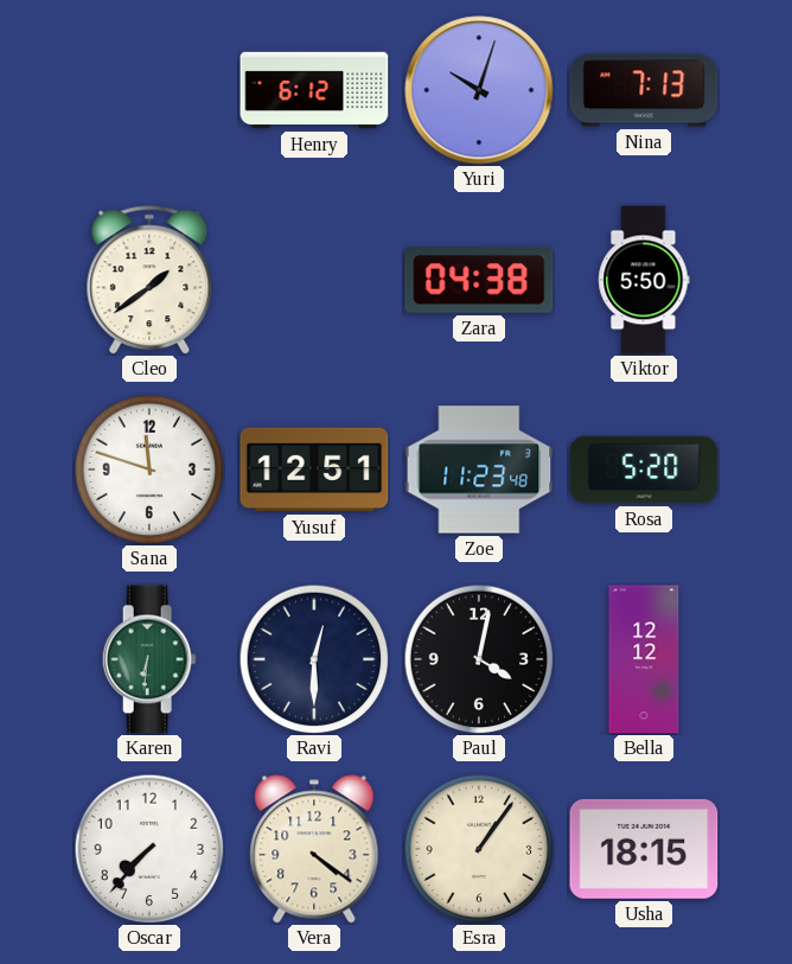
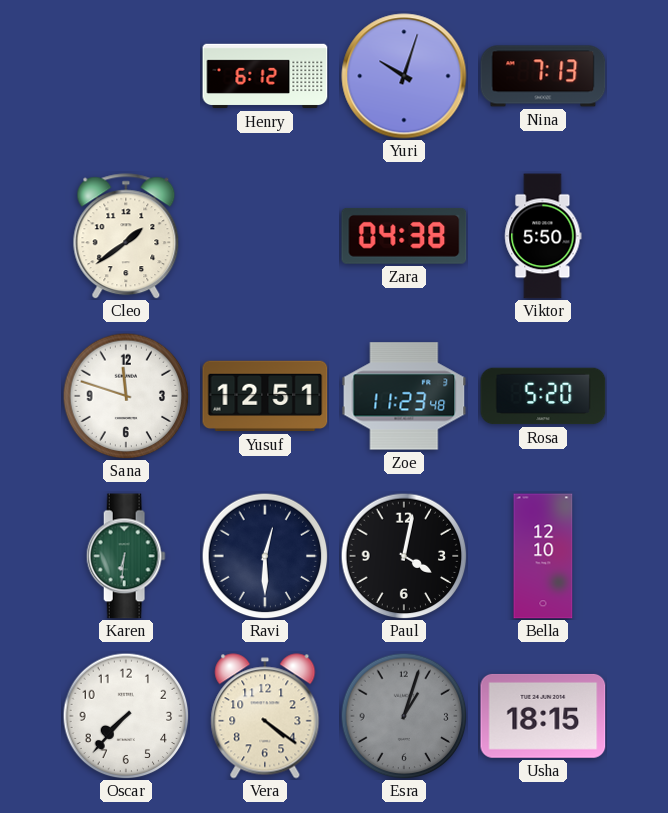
Bella: 12:12 -> 12:10 (543, 556)
Esra: 1:06 -> 1:03 (404, 716)
Esra dial: cream -> grey (404, 716)
